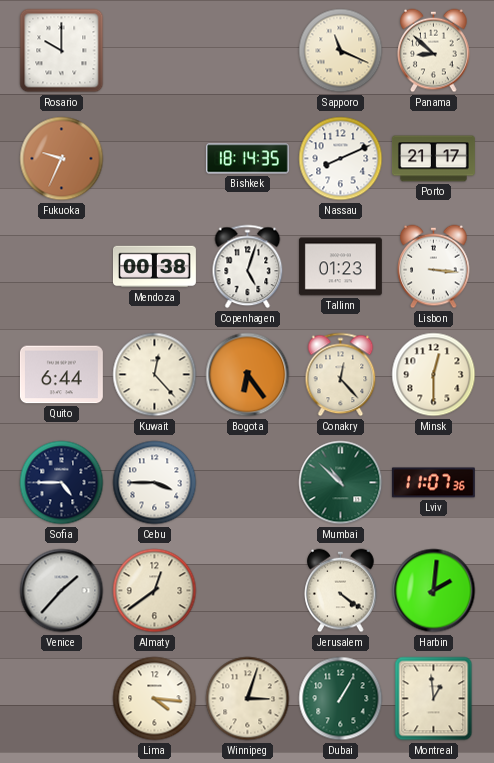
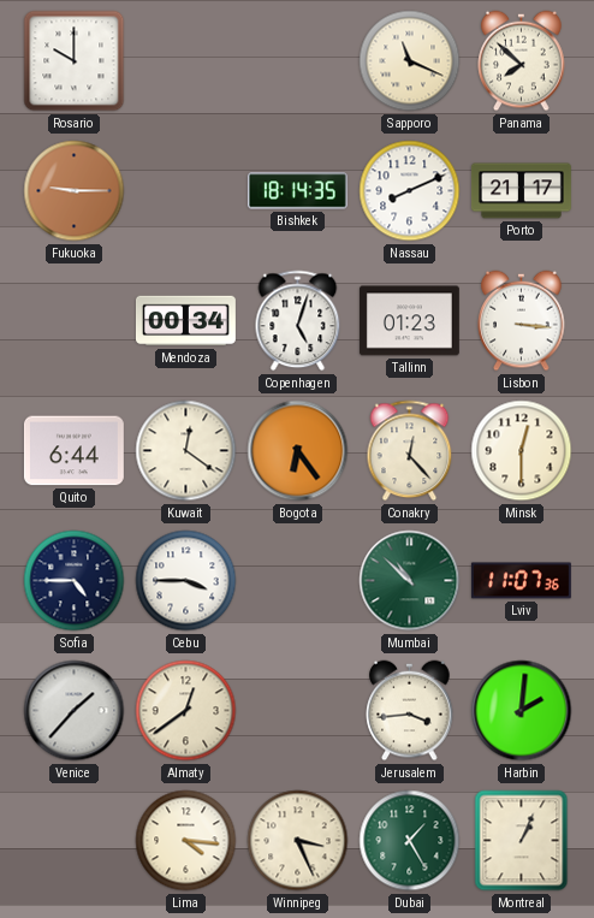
Panama: 8:52 -> 7:52 (522, 61)
Fukuoka: 9:34 -> 9:15 (75, 191)
Mendoza: 00:38 -> 00:34 (185, 321)
Kuwait: 12:23 -> 12:21 (186, 451)
Jerusalem: 4:21 -> 3:44 (410, 711)
Winnipeg: 3:03 -> 3:26 (298, 841)
Dubai: 1:05 -> 1:25 (410, 841)
Montreal: 12:59 -> 1:04 (522, 841)
